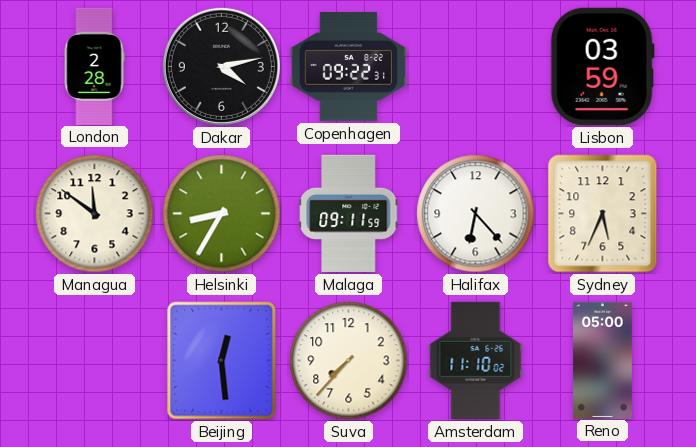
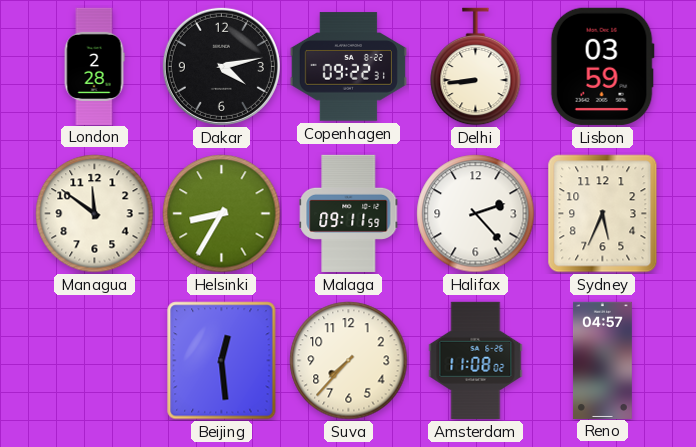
Delhi: none -> 8:44 (476, 67)
Halifax: 6:23 -> 2:23 (476, 214)
Amsterdam: 11:10 -> 11:08 (476, 360)
Reno: 05:00 -> 04:57 (602, 360)
